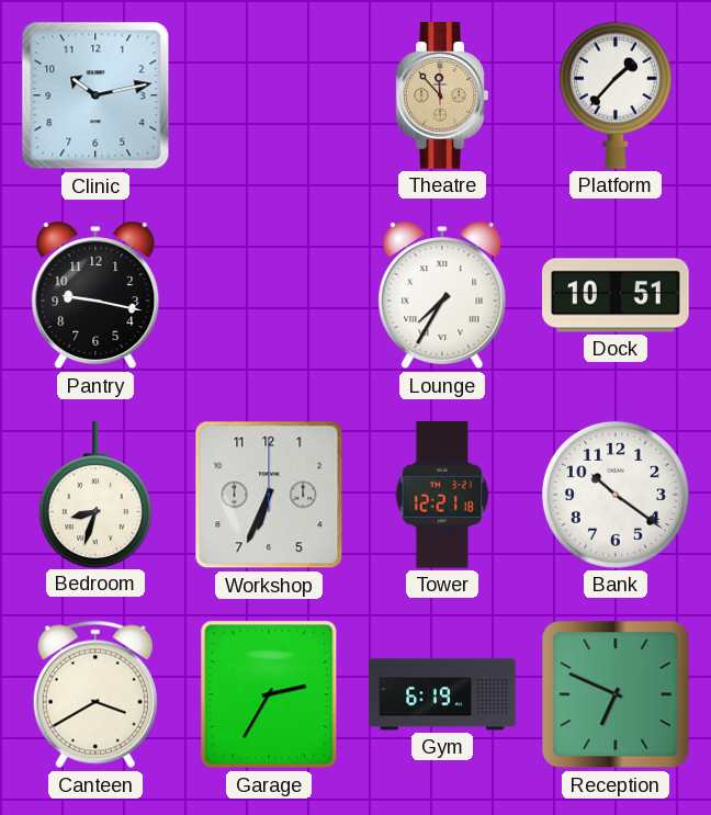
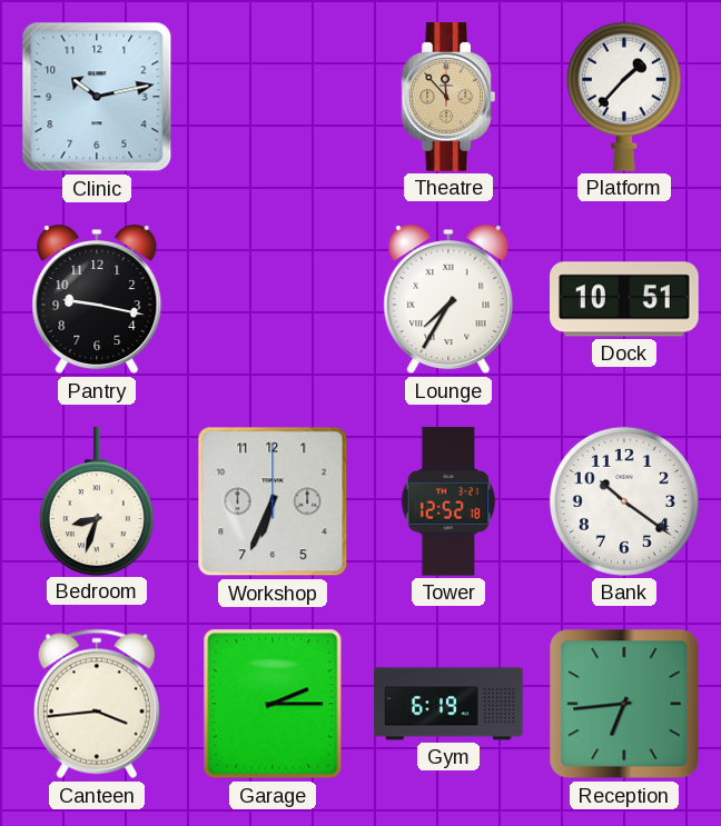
Tower: 12:21 -> 12:52 (448, 501)
Canteen: 3:40 -> 3:44 (97, 704)
Garage: 2:35 -> 2:15 (273, 704)
Reception: 6:49 -> 6:44 (624, 704)
